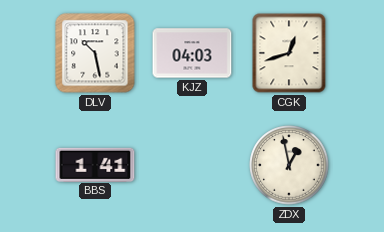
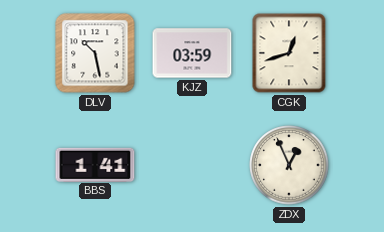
KJZ: 04:03 -> 03:59 (192, 53)
ZDX: 12:58 -> 12:56 (289, 165)
